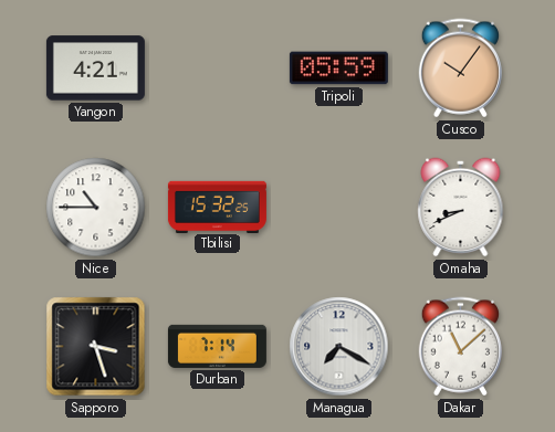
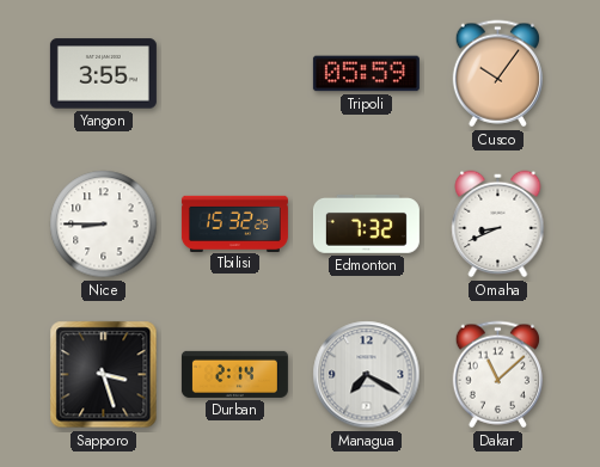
Yangon: 4:21 -> 3:55 (103, 74)
Nice: 10:45 -> 8:45 (104, 225)
Edmonton: none -> 7:32 (366, 225)
Durban: 7:14 -> 2:14 (234, 374)
